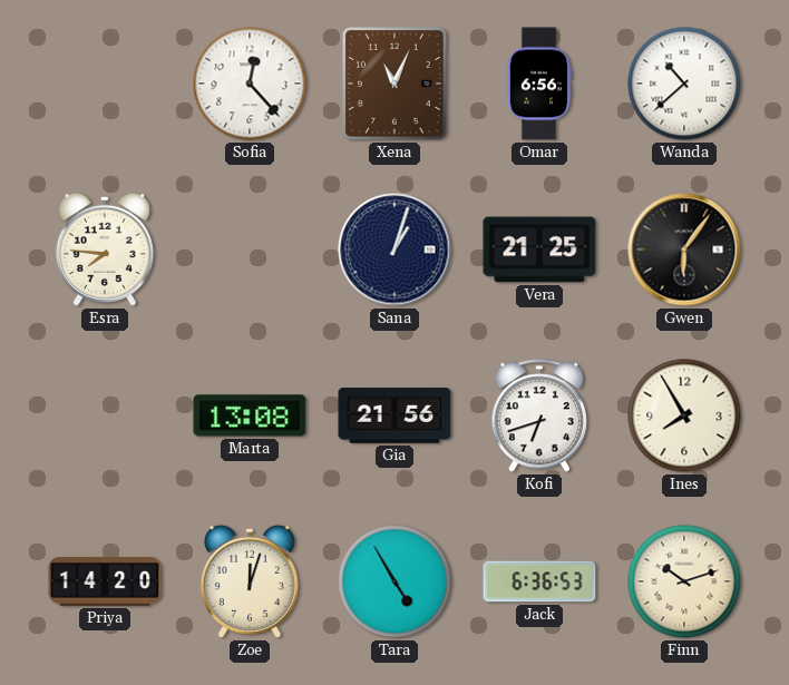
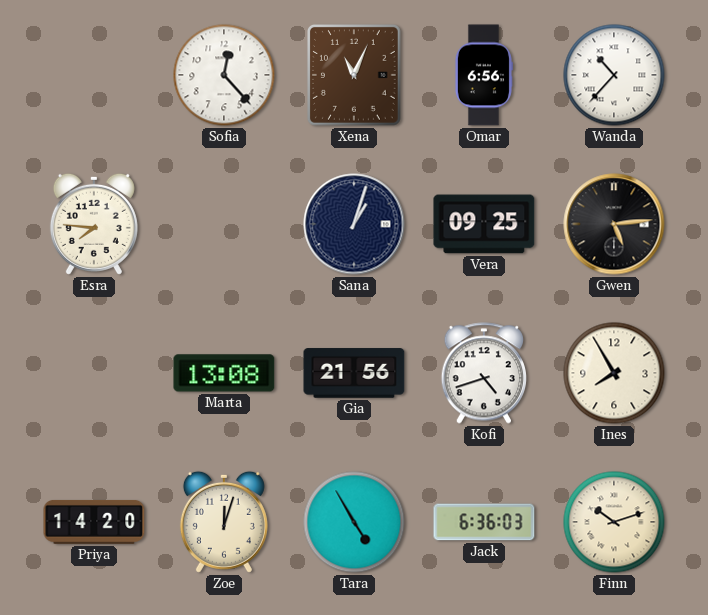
Wanda: 10:38 -> 10:37 (614, 75)
Vera: 21:25 -> 09:25 (484, 224)
Gwen: 6:06 -> 5:14 (614, 224)
Kofi: 6:42 -> 4:42 (483, 373)
Jack: 6:36:53 -> 6:36:03 (484, 522)
